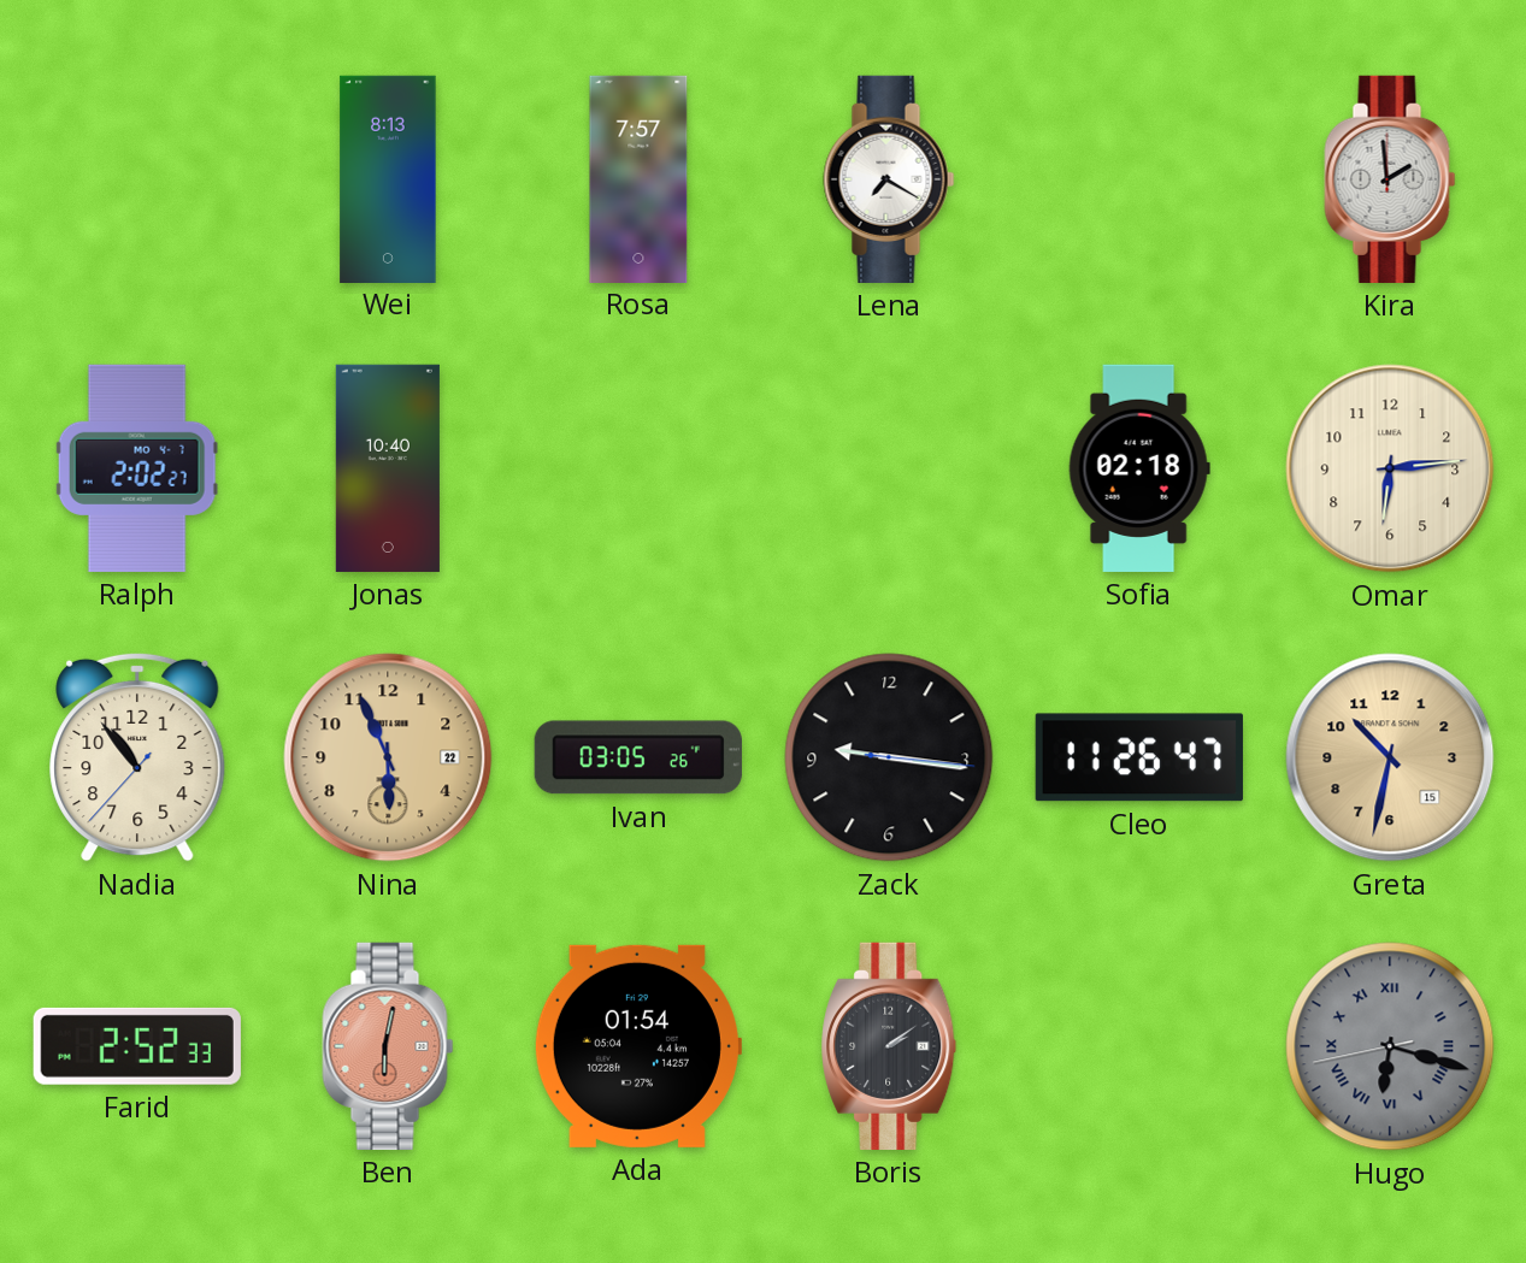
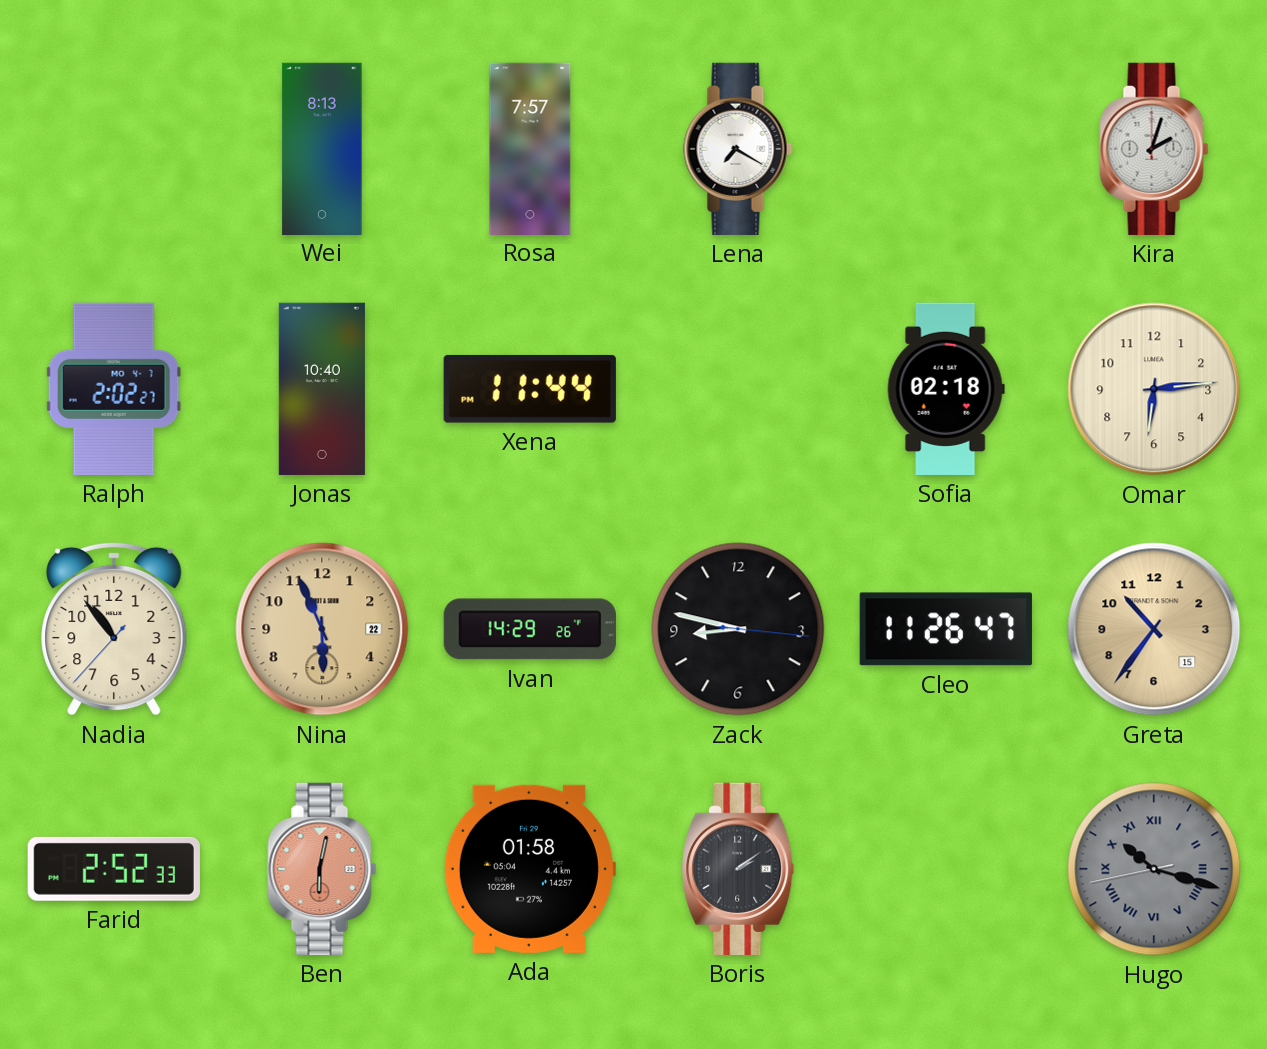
Kira: 1:59 -> 2:03 (1154, 149)
Xena: none -> 11:44 (530, 389)
Ivan: 03:05 -> 14:29 (530, 629)
Zack: 9:16 -> 8:47 (738, 629)
Greta: 10:32 -> 10:36 (1154, 629)
Ada: 01:54 -> 01:58 (529, 869)
Hugo: 6:17 -> 10:17 (1154, 869)
